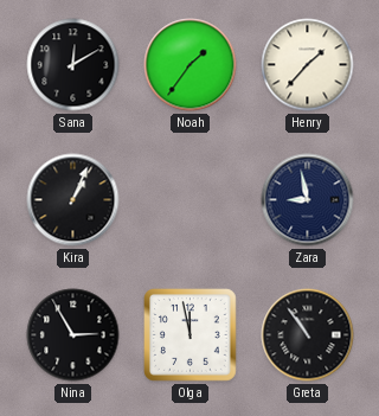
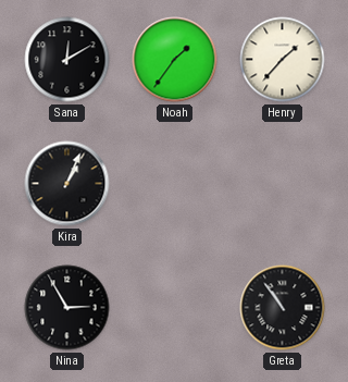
Zara: 8:58 -> none (308, 200)
Olga: 11:58 -> none (191, 335)
